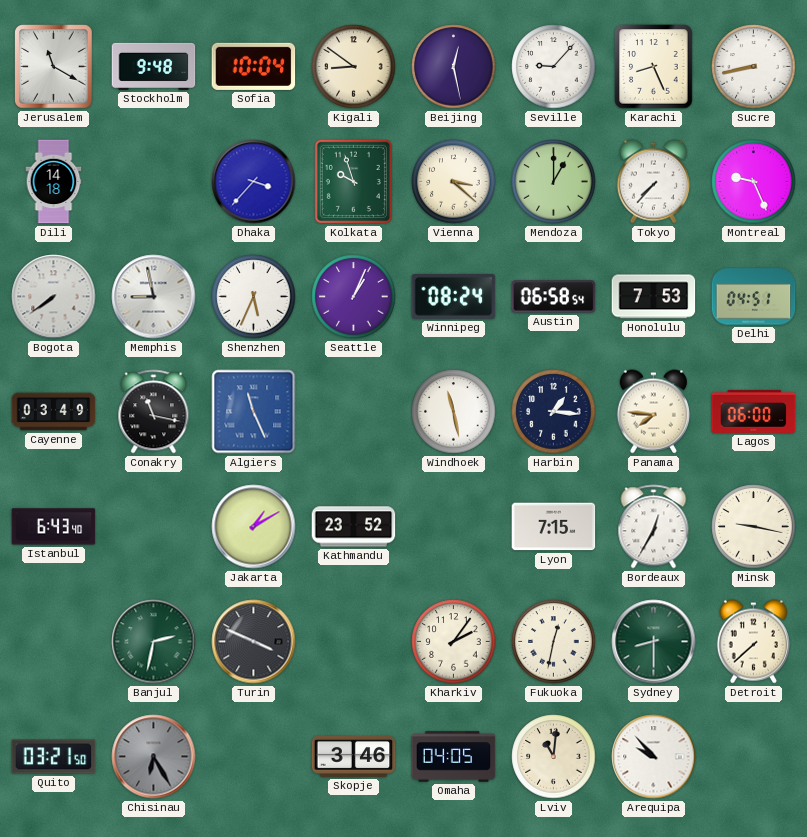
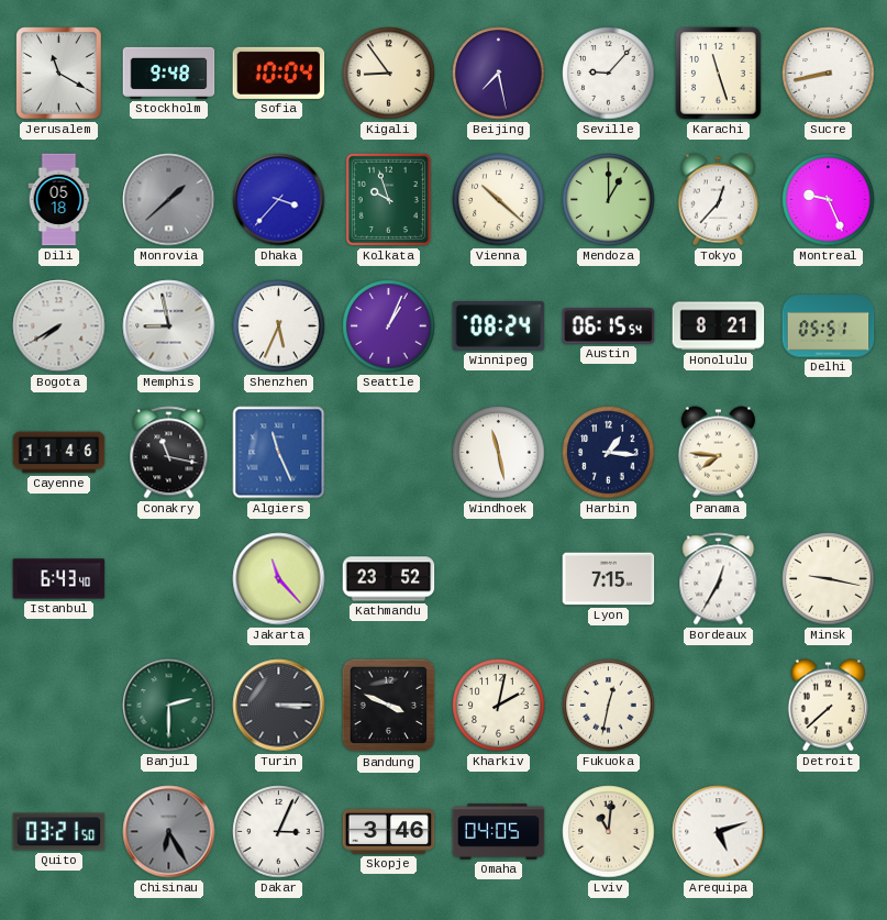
Kigali: 8:51 -> 8:54 (389, 74)
Beijing: 12:28 -> 7:28 (499, 74)
Karachi: 8:26 -> 11:27 (719, 74)
Dili: 14:18 -> 05:18 (59, 200)
Monrovia: none -> 1:38 (169, 200)
Vienna: 3:22 -> 10:22 (499, 200)
Tokyo: 7:37 -> 12:37 (718, 200)
Bogota: 7:39 -> 7:40 (59, 326)
Austin: 06:58 -> 06:15 (609, 326)
Honolulu: 7:53 -> 8:21 (719, 326)
Delhi: 04:51 -> 05:51 (829, 326)
Cayenne: 03:49 -> 11:46 (59, 453)
Lagos: 06:00 -> none (754, 411)
Jakarta: 1:10 -> 11:23 (279, 579)
Banjul: 2:32 -> 2:30 (169, 706)
Turin: 3:49 -> 3:15 (279, 706)
Bandung: none -> 3:49 (389, 706)
Kharkiv: 2:06 -> 2:02 (499, 706)
Sydney: 8:30 -> none (654, 642)
Dakar: none -> 3:04 (279, 832)
Arequipa: 9:53 -> 5:12 (719, 832)
